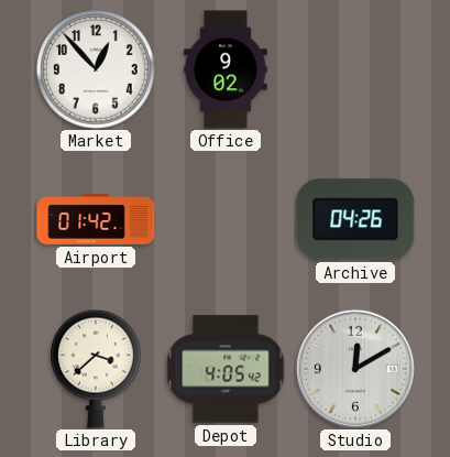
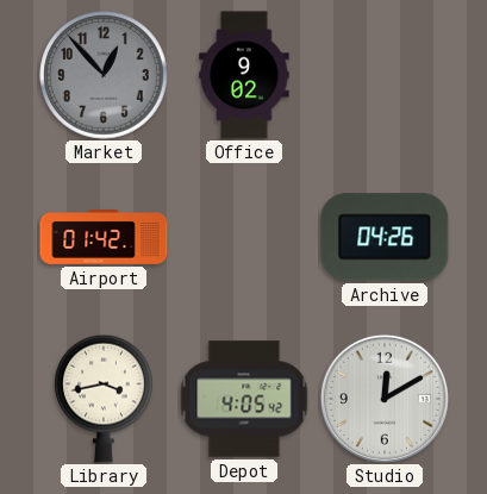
Market dial: white -> grey (104, 75)
Library: 3:38 -> 3:43 (104, 399)
